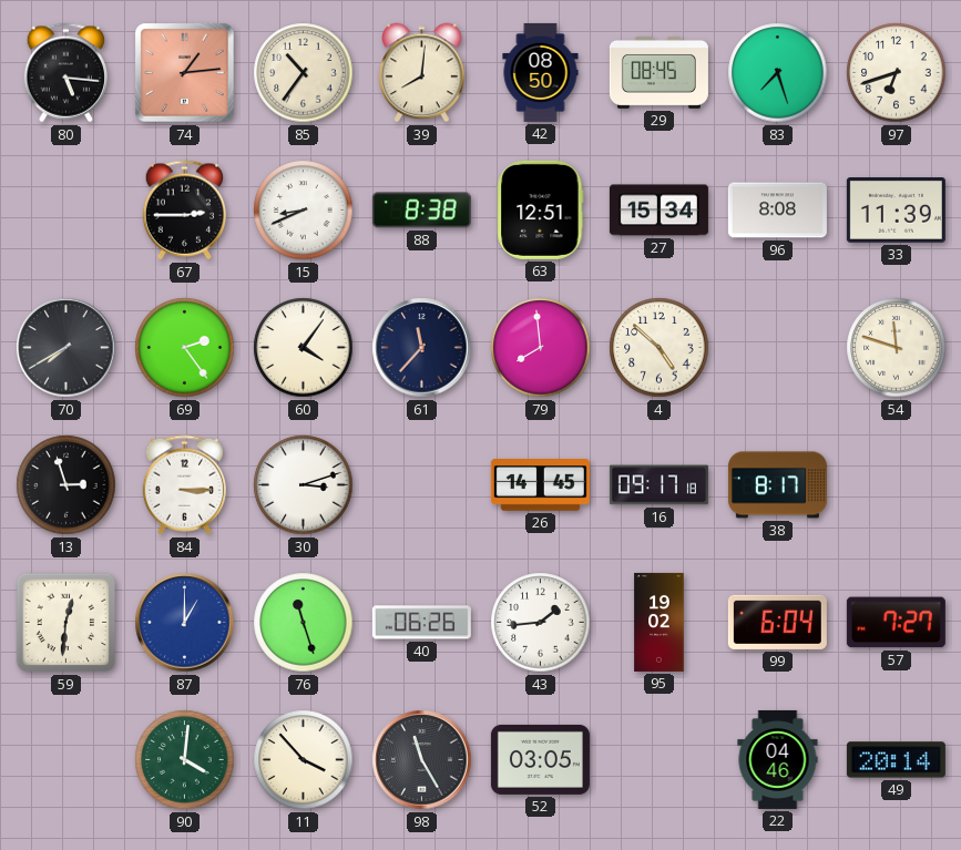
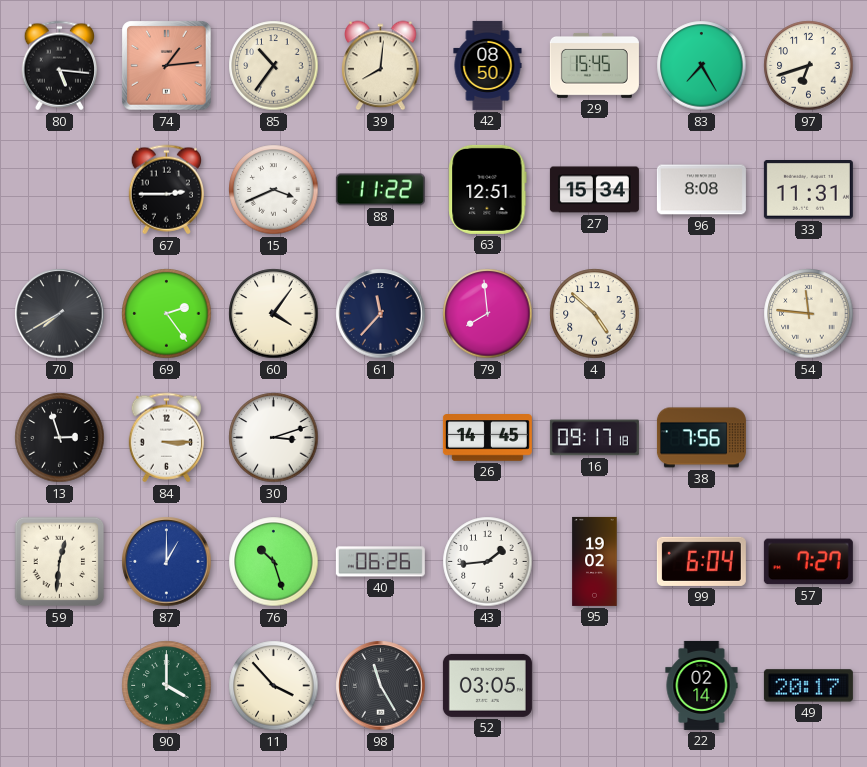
29: 08:45 -> 15:45 (594, 65)
83: 7:27 -> 7:25 (702, 66)
15: 8:41 -> 3:41 (274, 190)
88: 8:38 -> 11:22 (380, 190)
33: 11:39 -> 11:31 (808, 190)
54: 11:48 -> 11:46 (809, 314)
38: 8:17 -> 7:56 (701, 438)
76: 11:27 -> 10:27 (274, 562)
90: 4:01 -> 4:00 (167, 686)
22: 04:46 -> 02:14 (702, 685)
49: 20:14 -> 20:17 (808, 686)
